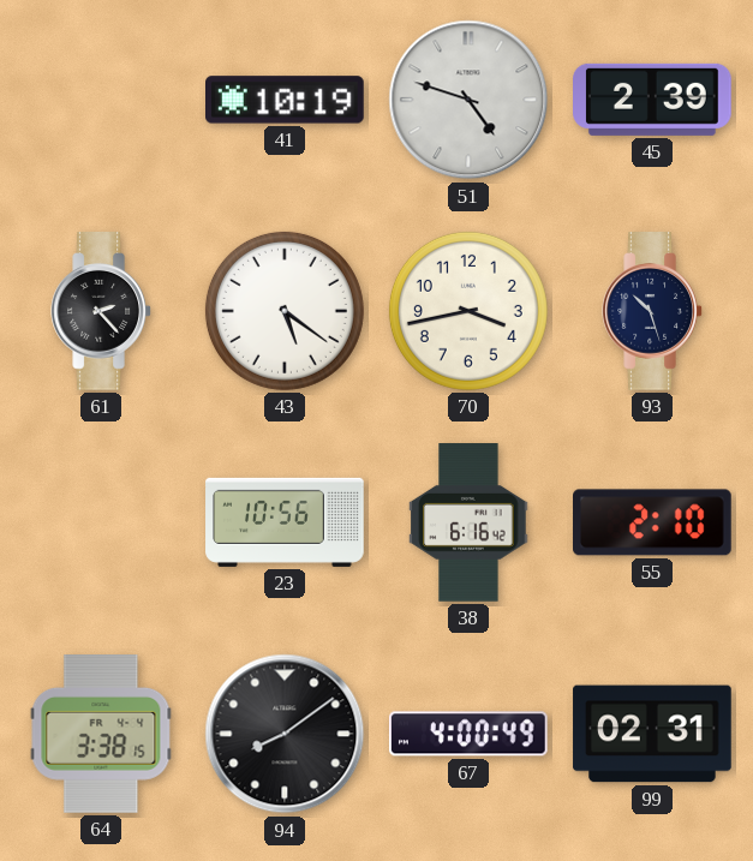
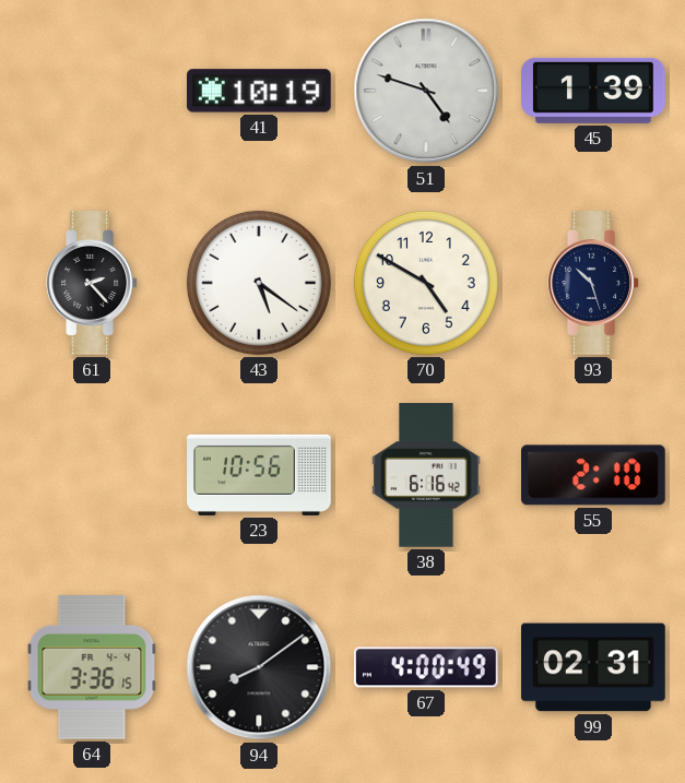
45: 2:39 -> 1:39 (594, 91)
70: 3:43 -> 4:50 (426, 283)
64: 3:38 -> 3:36 (92, 668)
